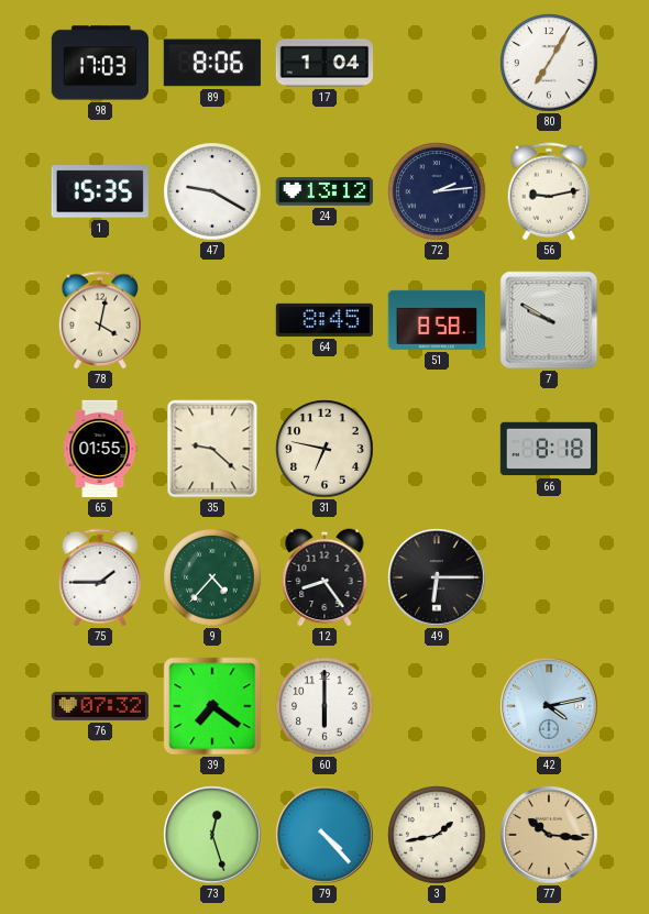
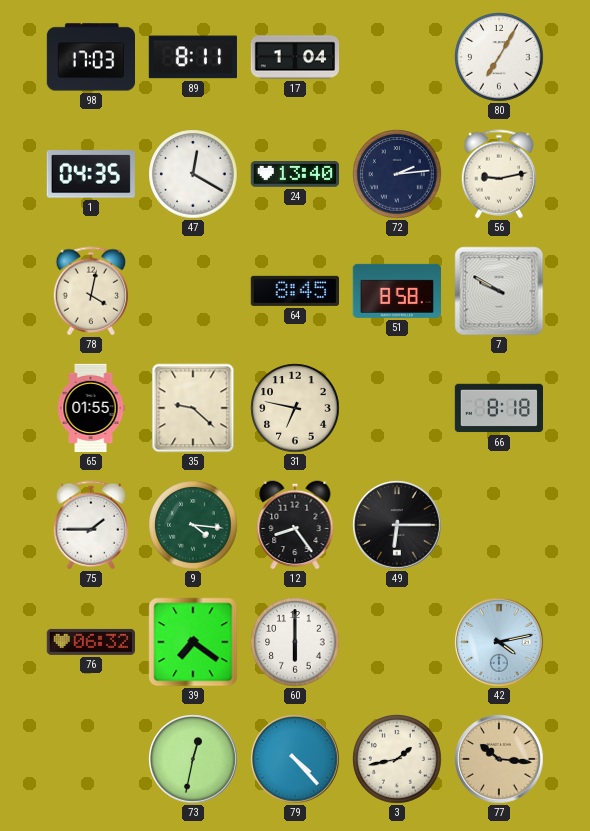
89: 8:06 -> 8:11 (193, 57)
1: 15:35 -> 04:35 (91, 174)
47: 9:20 -> 12:20 (193, 174)
24: 13:12 -> 13:40 (294, 174)
9: 4:37 -> 4:16 (193, 525)
76: 07:32 -> 06:32 (90, 642)
73: 12:27 -> 12:32 (193, 759)
